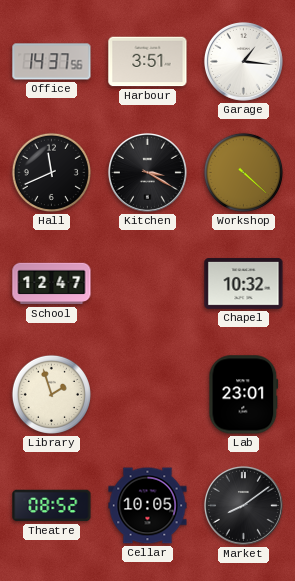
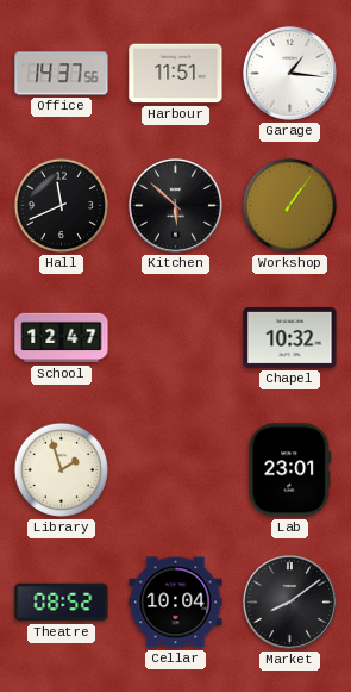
Harbour: 3:51 -> 11:51 (176, 74)
Kitchen: 3:20 -> 5:52 (175, 205)
Workshop: 4:22 -> 1:06 (289, 205)
Cellar: 10:05 -> 10:04 (176, 603)
